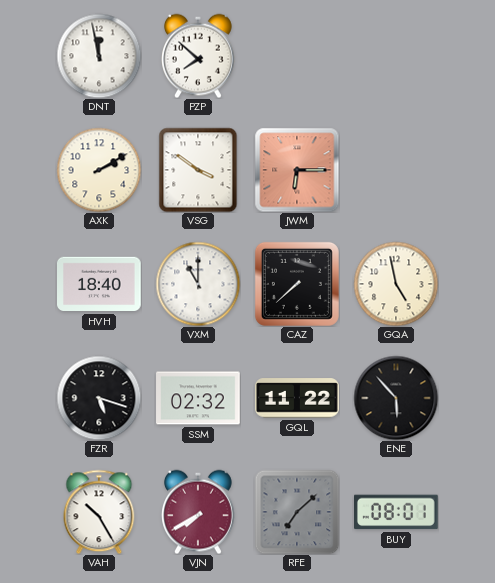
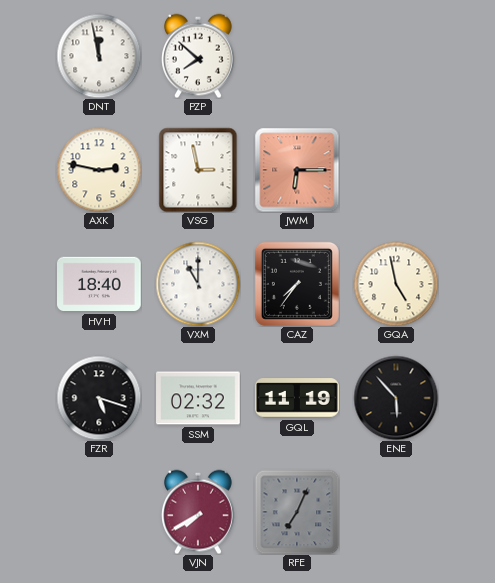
AXK: 2:10 -> 2:47 (99, 170)
VSG: 3:51 -> 2:58 (198, 170)
CAZ: 7:38 -> 7:36 (297, 284)
GQL: 11:22 -> 11:19 (297, 398)
VAH: 10:25 -> none (99, 512)
RFE: 7:08 -> 7:04 (297, 512)
BUY: 08:01 -> none (397, 512)
